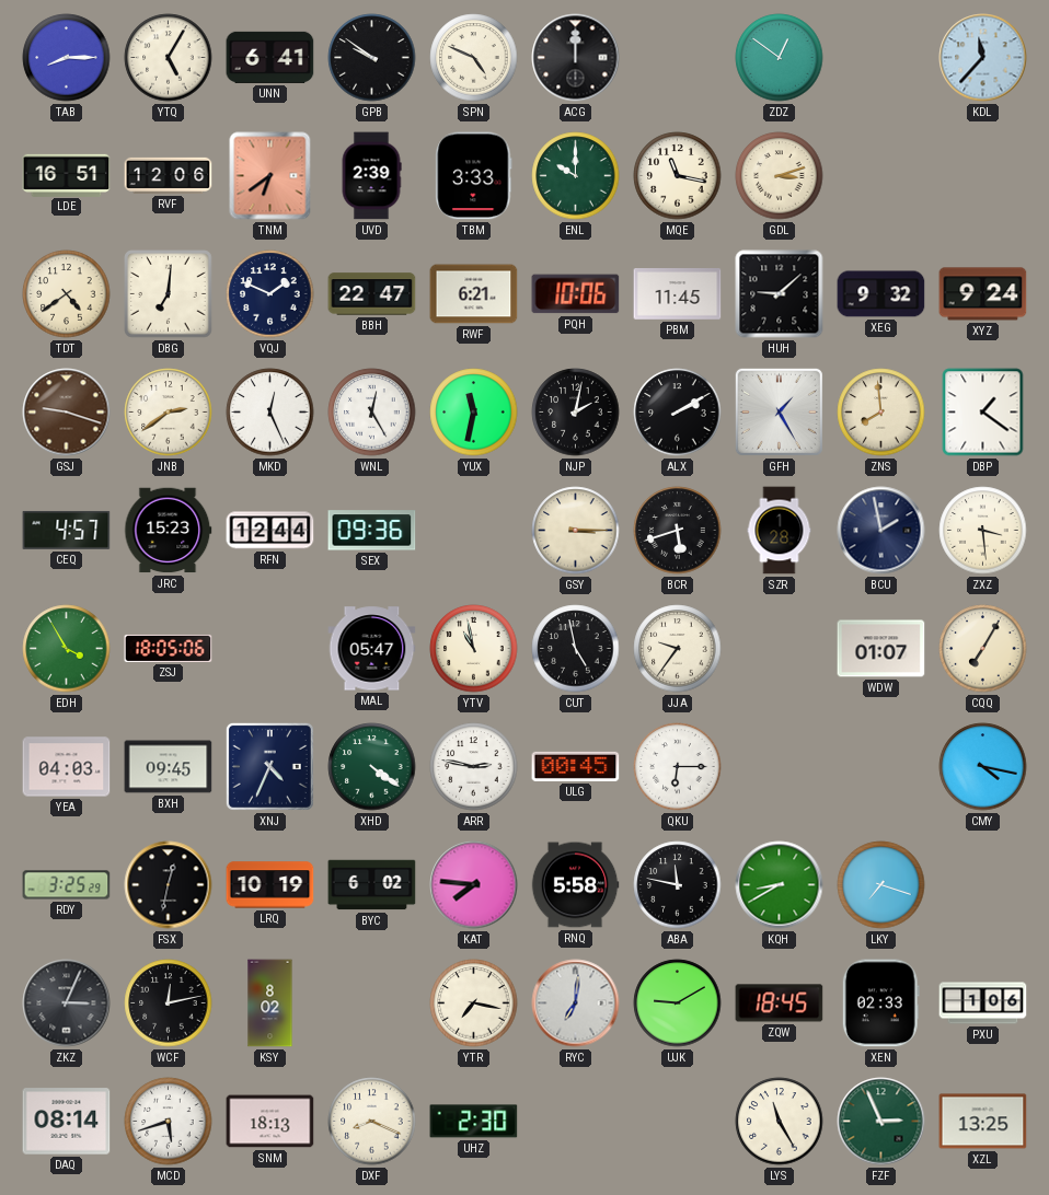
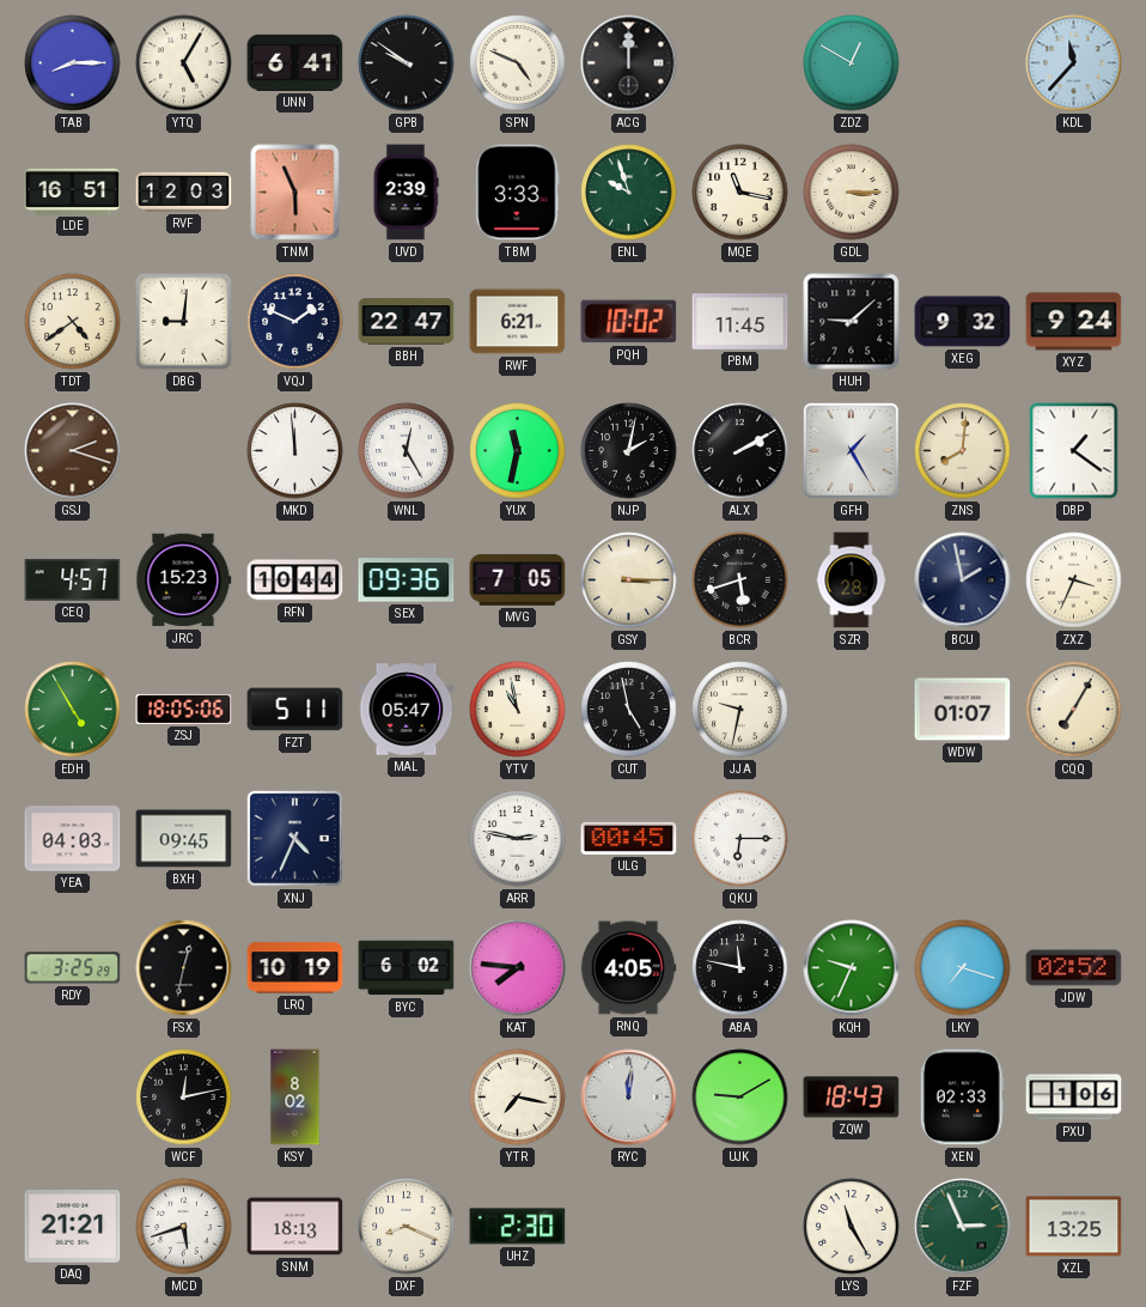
ZDZ: 12:51 -> 12:50 (852, 63)
RVF: 12:06 -> 12:03 (184, 192)
TNM: 6:39 -> 5:56 (295, 193)
ENL: 10:00 -> 9:57 (629, 193)
GDL: 3:12 -> 3:15 (852, 193)
DBG: 7:01 -> 9:01 (184, 322)
PQH: 10:06 -> 10:02 (629, 322)
GSJ: 9:18 -> 2:18 (73, 451)
JNB: 2:39 -> none (169, 413)
MKD: 12:26 -> 11:59 (295, 451)
ZNS: 7:59 -> 8:01 (963, 451)
RFN: 12:44 -> 10:44 (295, 580)
MVG: none -> 7:05 (518, 580)
ZXZ: 3:29 -> 3:34 (1074, 580)
EDH: 3:55 -> 4:55 (73, 710)
FZT: none -> 5:11 (295, 710)
JJA: 9:36 -> 9:32 (740, 710)
XHD: 4:21 -> none (372, 767)
CMY: 4:17 -> none (983, 767)
RNQ: 5:58 -> 4:05 (628, 968)
KQH: 8:40 -> 9:34 (852, 968)
JDW: none -> 02:52 (1074, 968)
ZKZ: 3:04 -> none (67, 1003)
RYC: 7:01 -> 12:01 (629, 1098)
ZQW: 18:45 -> 18:43 (852, 1098)
DAQ: 08:14 -> 21:21 (73, 1227)
